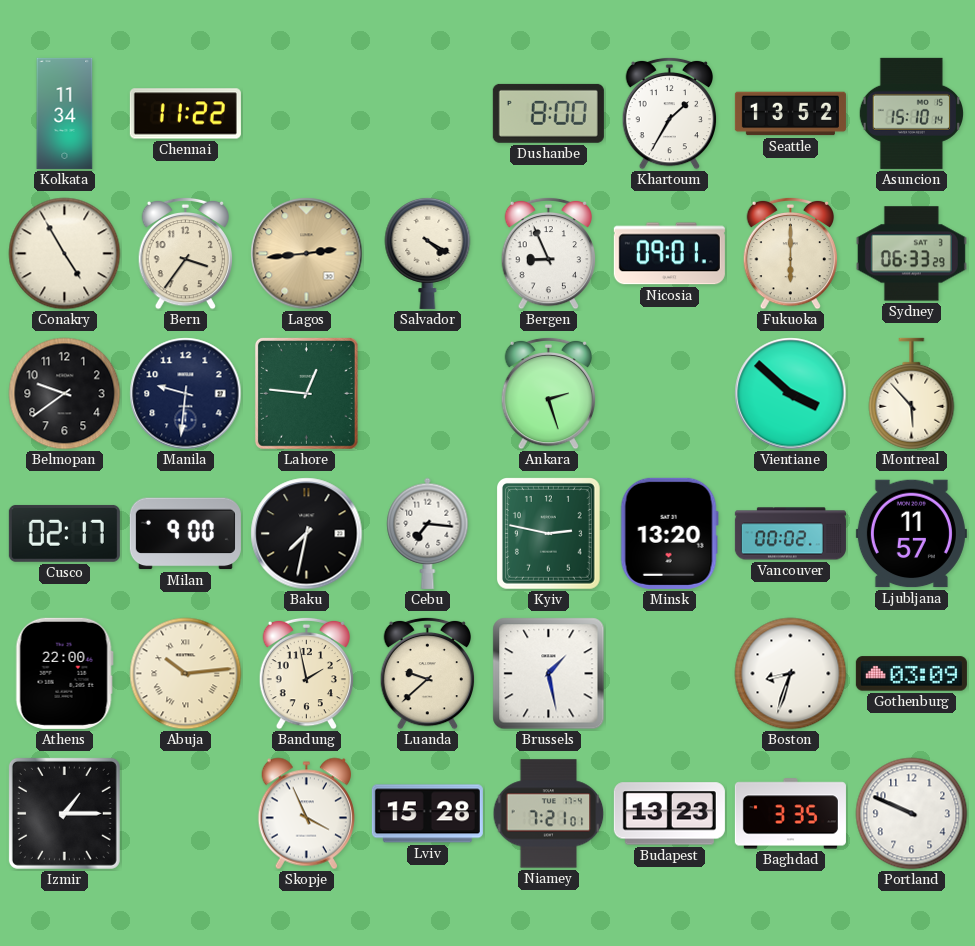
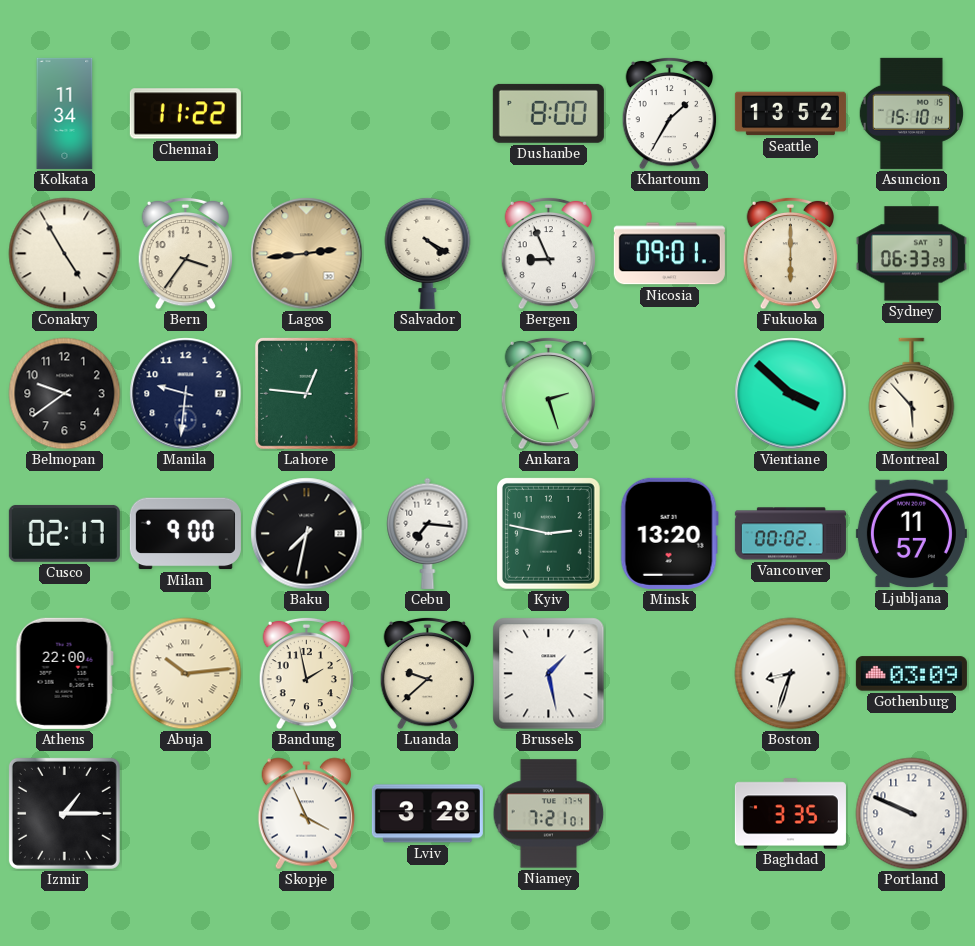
Lviv: 15:28 -> 3:28 (427, 814)
Budapest: 13:23 -> none (669, 814)
